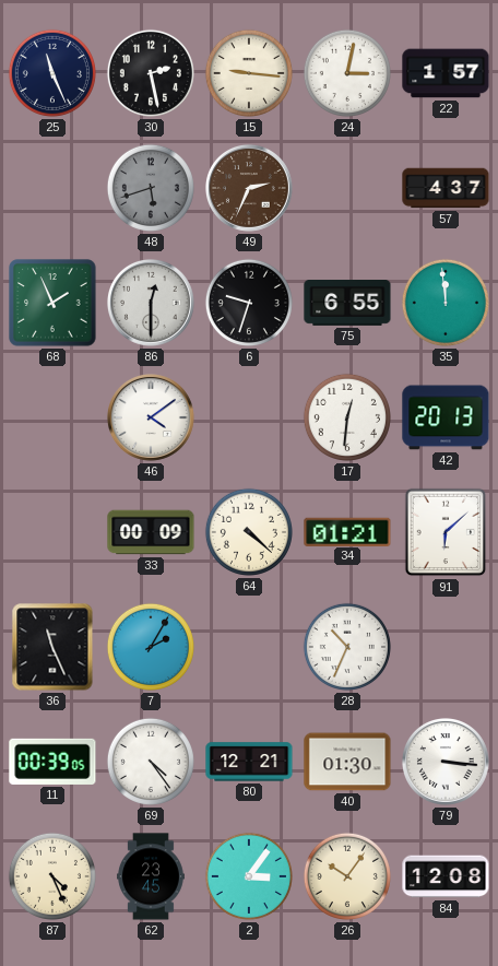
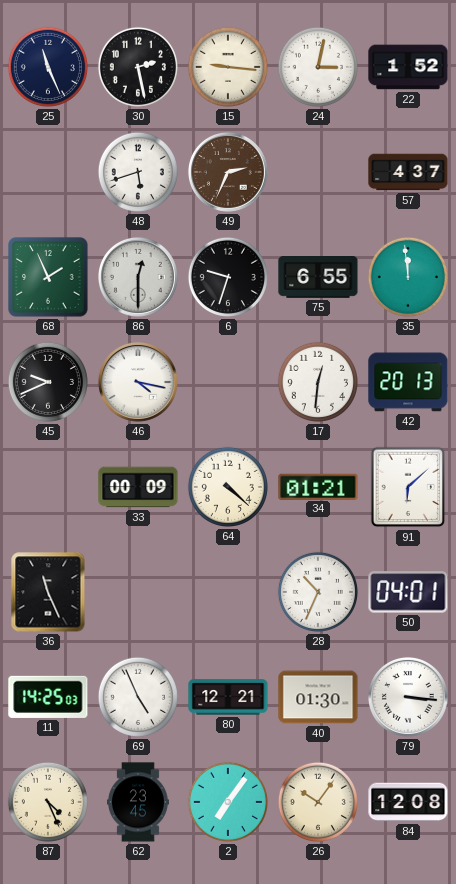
22: 1:57 -> 1:52 (408, 67)
48 dial: grey -> white (138, 172)
45: none -> 9:41 (48, 382)
46: 4:09 -> 4:17 (138, 382)
7: 2:05 -> none (151, 647)
50: none -> 04:01 (408, 592)
11: 00:39 -> 14:25 (48, 697)
69: 4:24 -> 4:56 (138, 697)
2: 3:06 -> 7:06 (228, 802)
